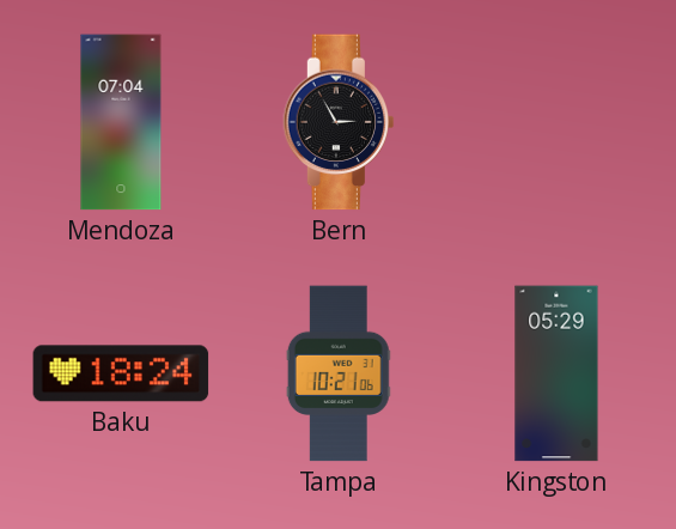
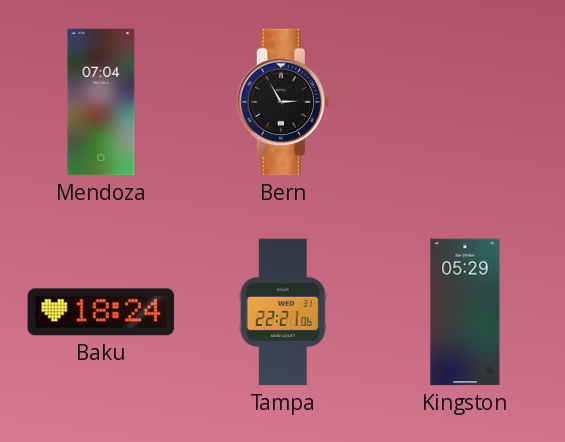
Tampa: 10:21 -> 22:21 (283, 312)
